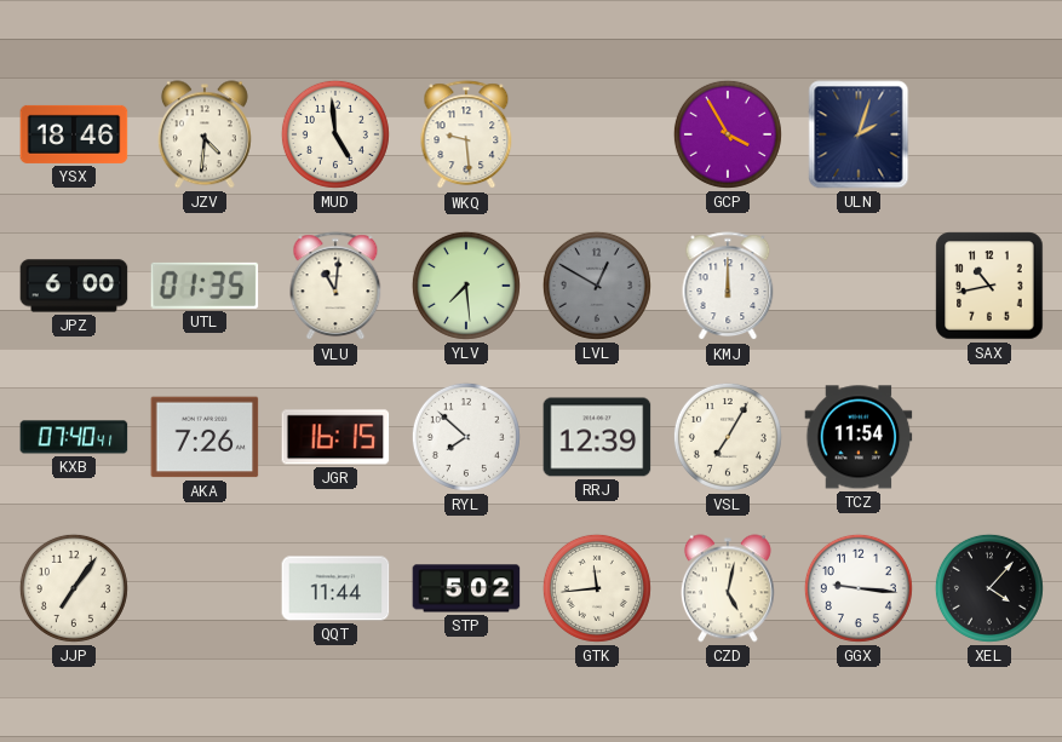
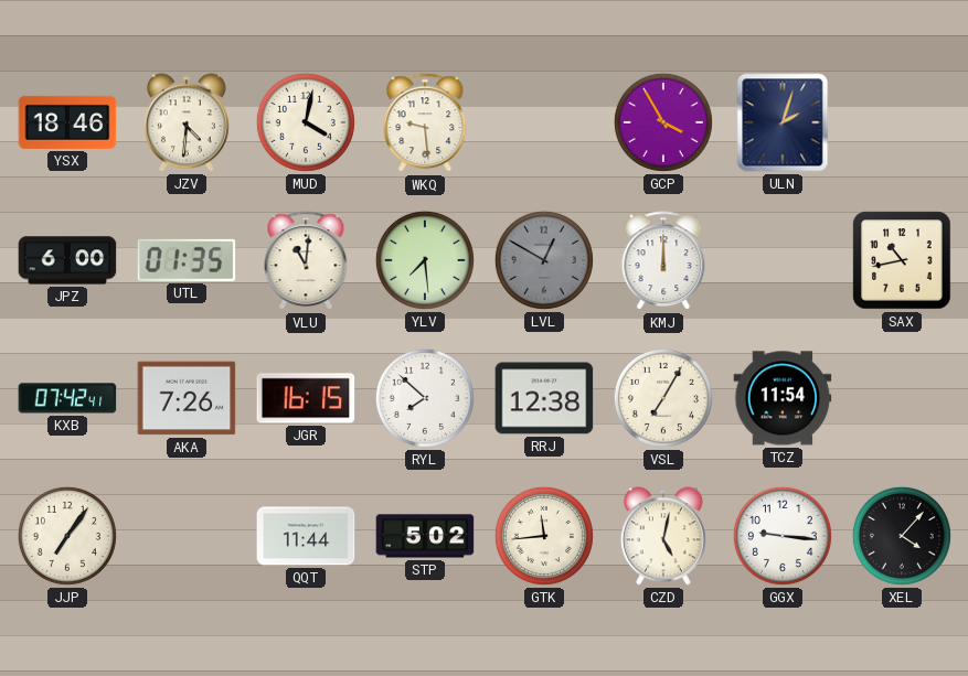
MUD: 4:59 -> 4:02 (306, 122)
KXB: 07:40 -> 07:42 (67, 398)
RRJ: 12:39 -> 12:38 (544, 398)
